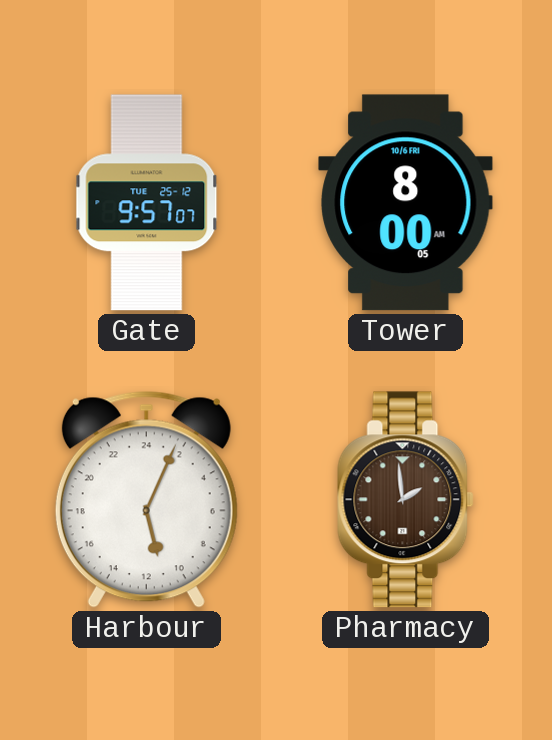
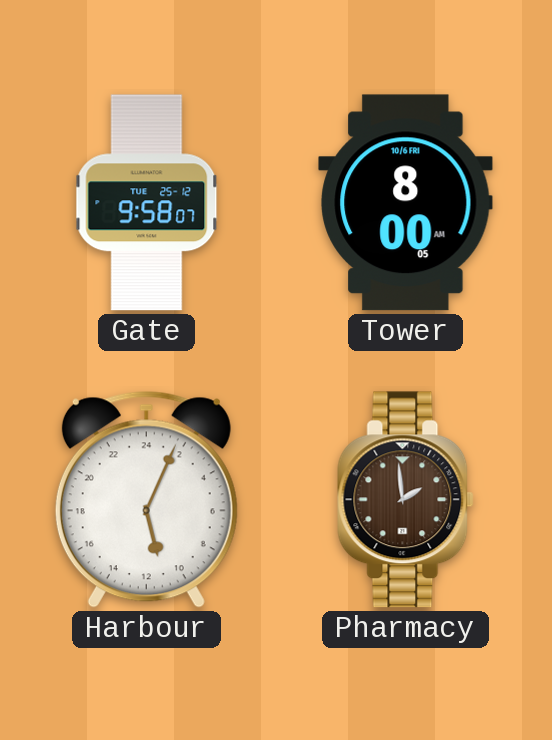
Gate: 9:57 -> 9:58 (147, 203)
